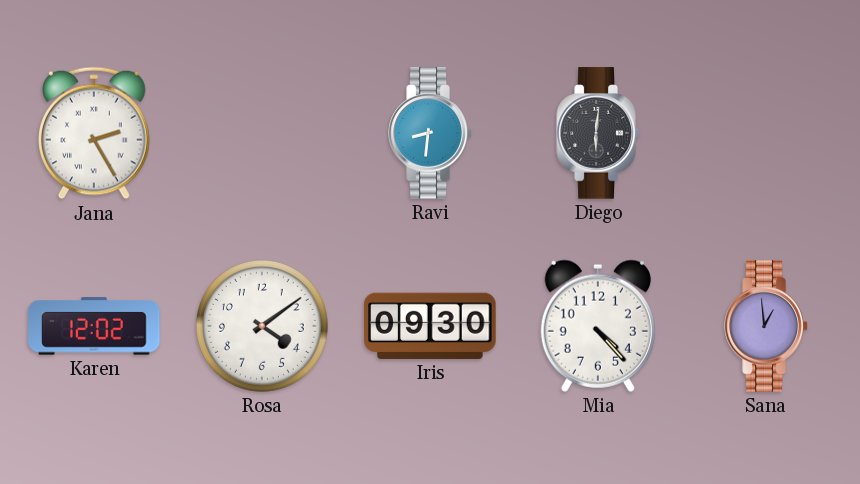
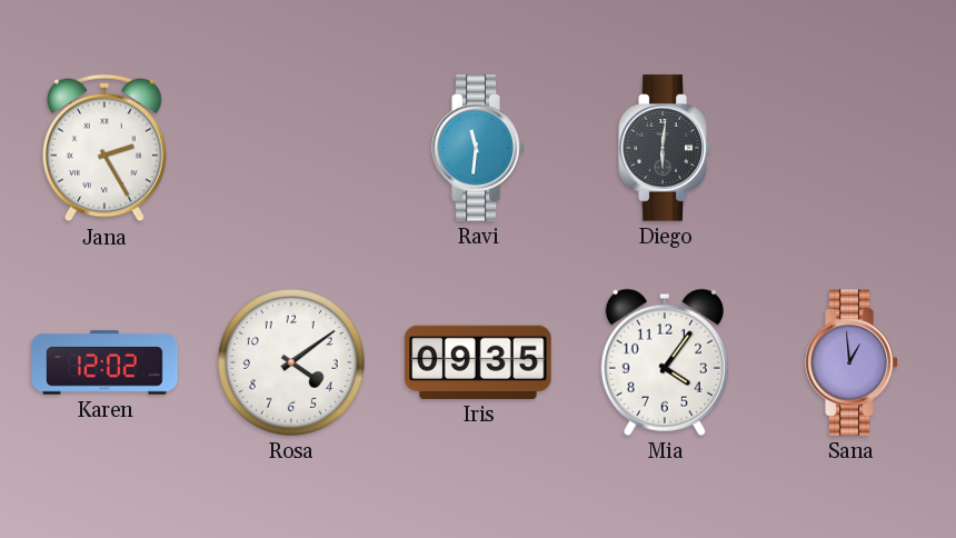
Ravi: 8:31 -> 11:31 (478, 148)
Iris: 09:30 -> 09:35 (478, 362)
Mia: 4:23 -> 4:06 (665, 362)
